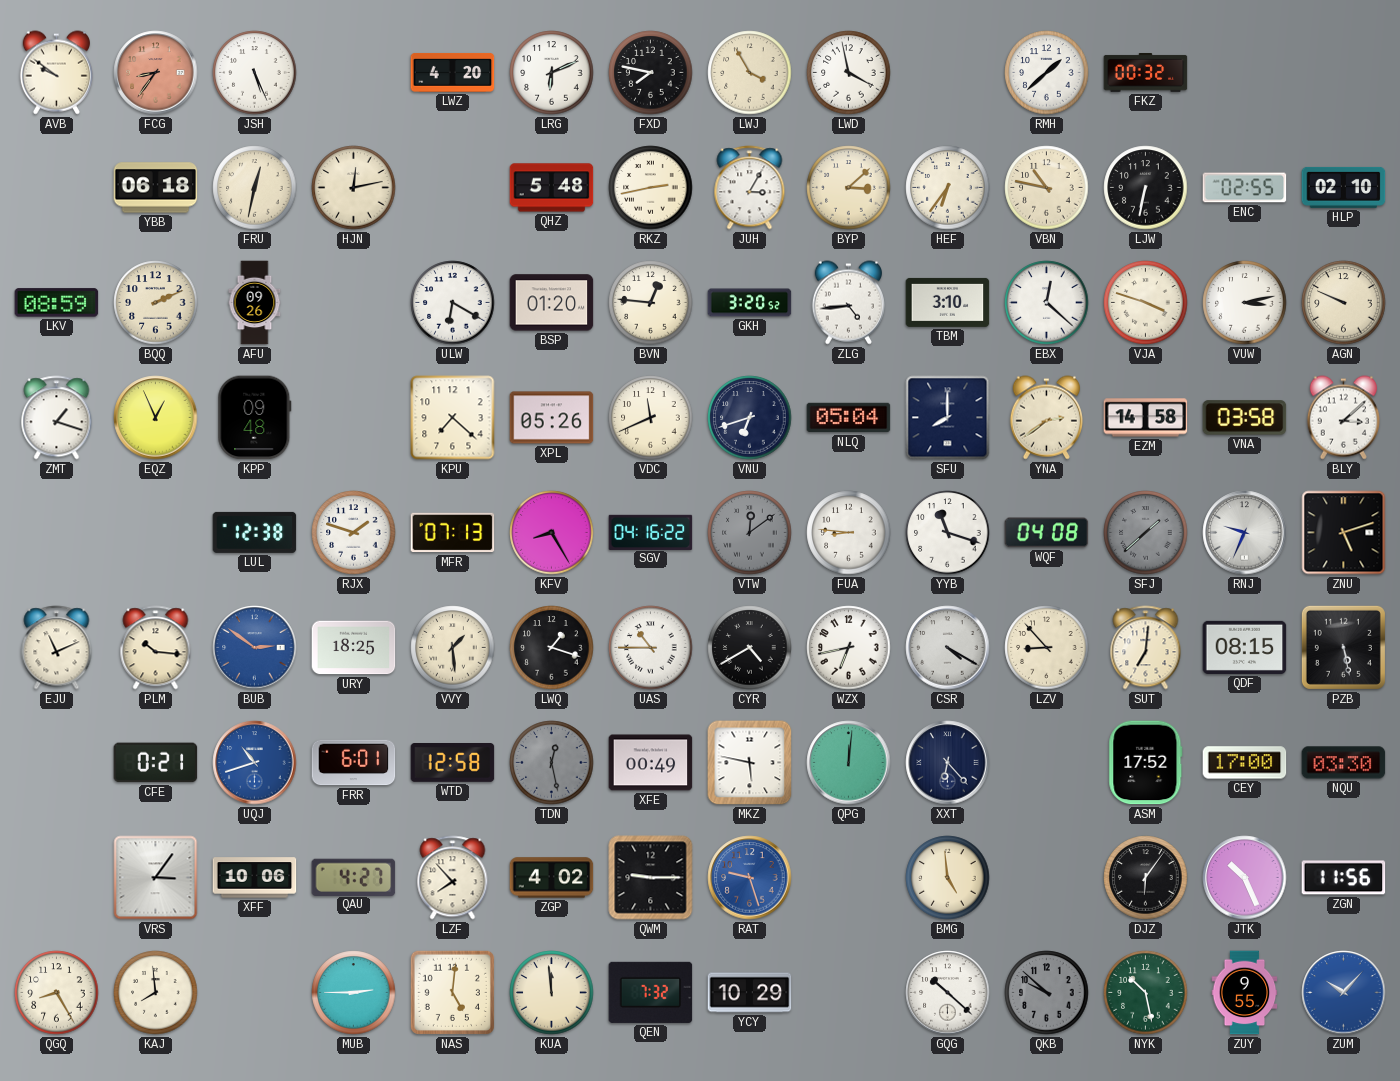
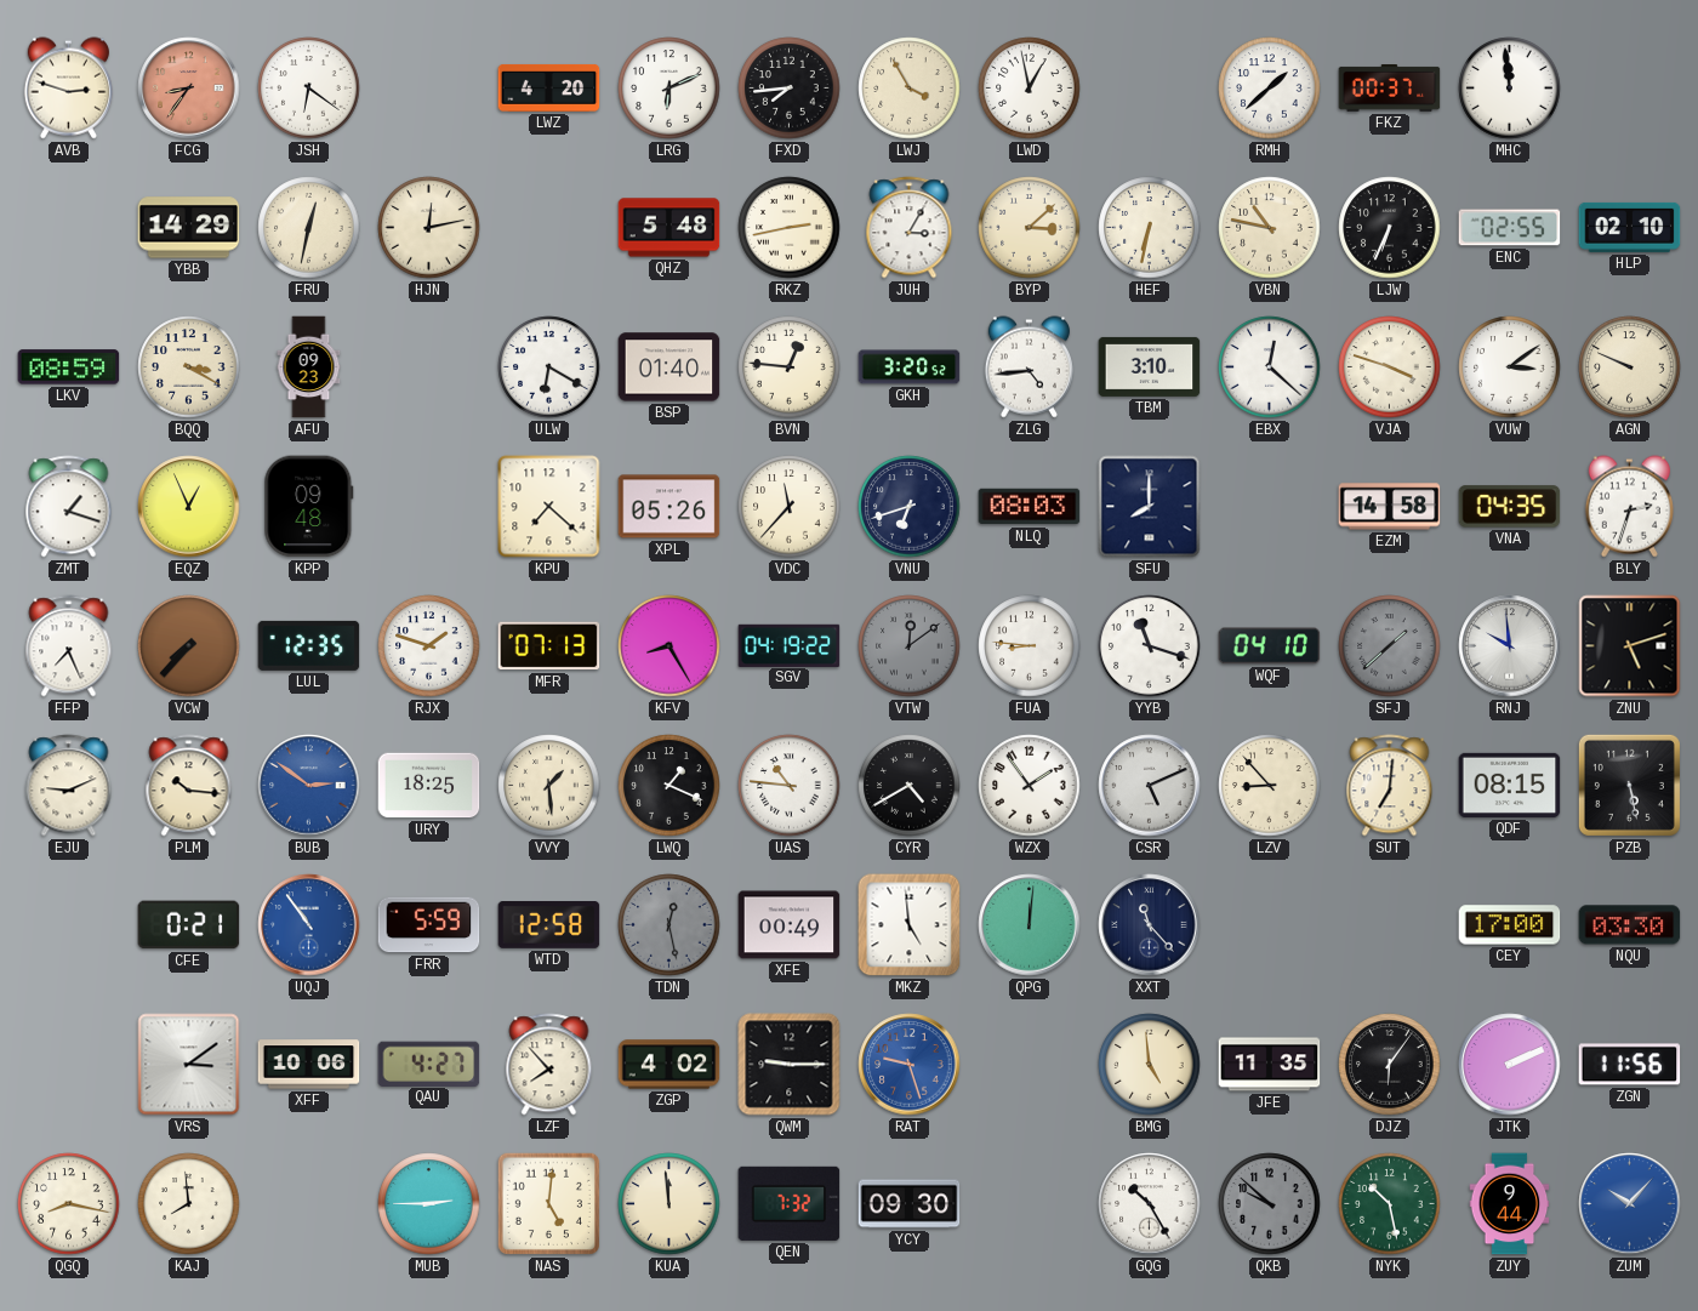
AVB: 9:51 -> 2:48 (68, 89)
JSH: 5:26 -> 6:21 (309, 89)
FXD: 7:47 -> 7:44 (790, 89)
LWD: 3:58 -> 12:58 (1030, 89)
FKZ: 00:32 -> 00:37 (1390, 89)
MHC: none -> 11:59 (1510, 89)
YBB: 06:18 -> 14:29 (189, 228)
HEF: 6:36 -> 6:32 (1150, 228)
LJW: 6:32 -> 6:34 (1390, 228)
BQQ: 2:11 -> 3:20 (189, 367)
AFU: 09:26 -> 09:23 (309, 367)
BSP: 01:20 -> 01:40 (669, 367)
VUW: 3:13 -> 3:09 (1510, 367)
VDC: 11:41 -> 11:37 (790, 507)
NLQ: 05:04 -> 08:03 (1030, 507)
YNA: 2:39 -> none (1046, 418)
VNA: 03:58 -> 04:35 (1510, 507)
BLY: 3:08 -> 2:33 (1629, 507)
FFP: none -> 7:26 (69, 646)
VCW: none -> 7:37 (189, 646)
LUL: 12:38 -> 12:35 (309, 645)
SGV: 04:16 -> 04:19 (790, 645)
WQF: 04:08 -> 04:10 (1270, 646)
RNJ: 9:34 -> 9:59 (1510, 646)
EJU: 11:11 -> 9:11 (69, 786)
LWQ: 1:18 -> 1:19 (669, 786)
UAS: 10:45 -> 10:46 (790, 786)
WZX: 6:43 -> 1:54 (1030, 786)
CSR: 4:20 -> 5:11 (1150, 786)
UQJ: 10:42 -> 10:54 (309, 925)
FRR: 6:01 -> 5:59 (429, 925)
MKZ: 5:47 -> 4:59 (910, 925)
XXT: 6:23 -> 11:23 (1150, 925)
ASM: 17:52 -> none (1146, 763)
VRS: 3:06 -> 3:09 (189, 1065)
JFE: none -> 11:35 (1270, 1065)
JTK: 10:26 -> 2:11 (1510, 1065)
QGQ: 8:25 -> 8:17 (69, 1204)
YCY: 10:29 -> 09:30 (910, 1204)
GQG: 10:22 -> 10:25 (1150, 1204)
ZUY: 9:55 -> 9:44 (1510, 1204)
